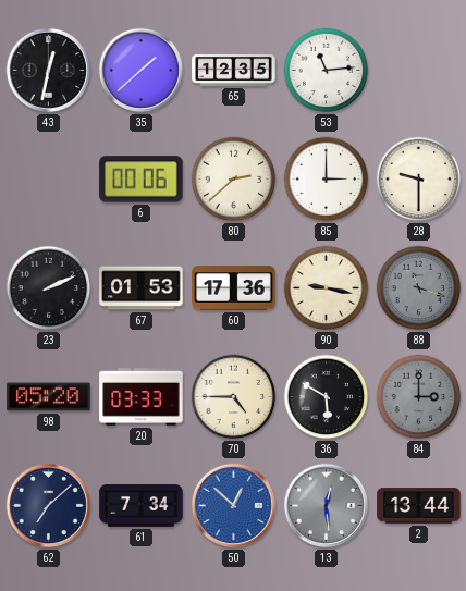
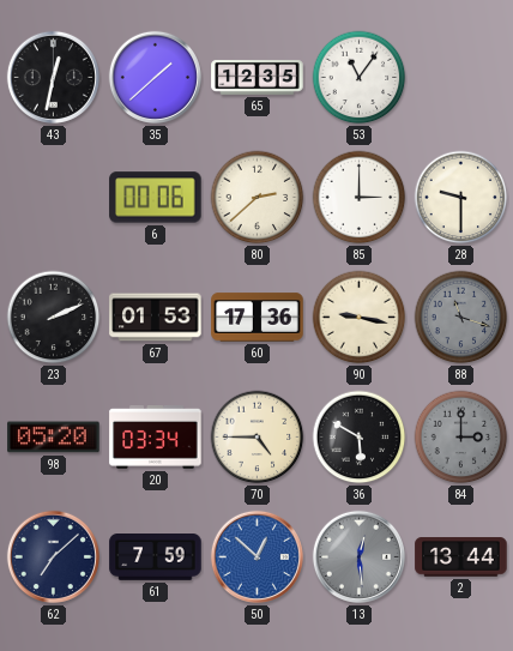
53: 11:14 -> 11:06 (360, 78)
20: 03:33 -> 03:34 (156, 438)
61: 7:34 -> 7:59 (156, 557)
